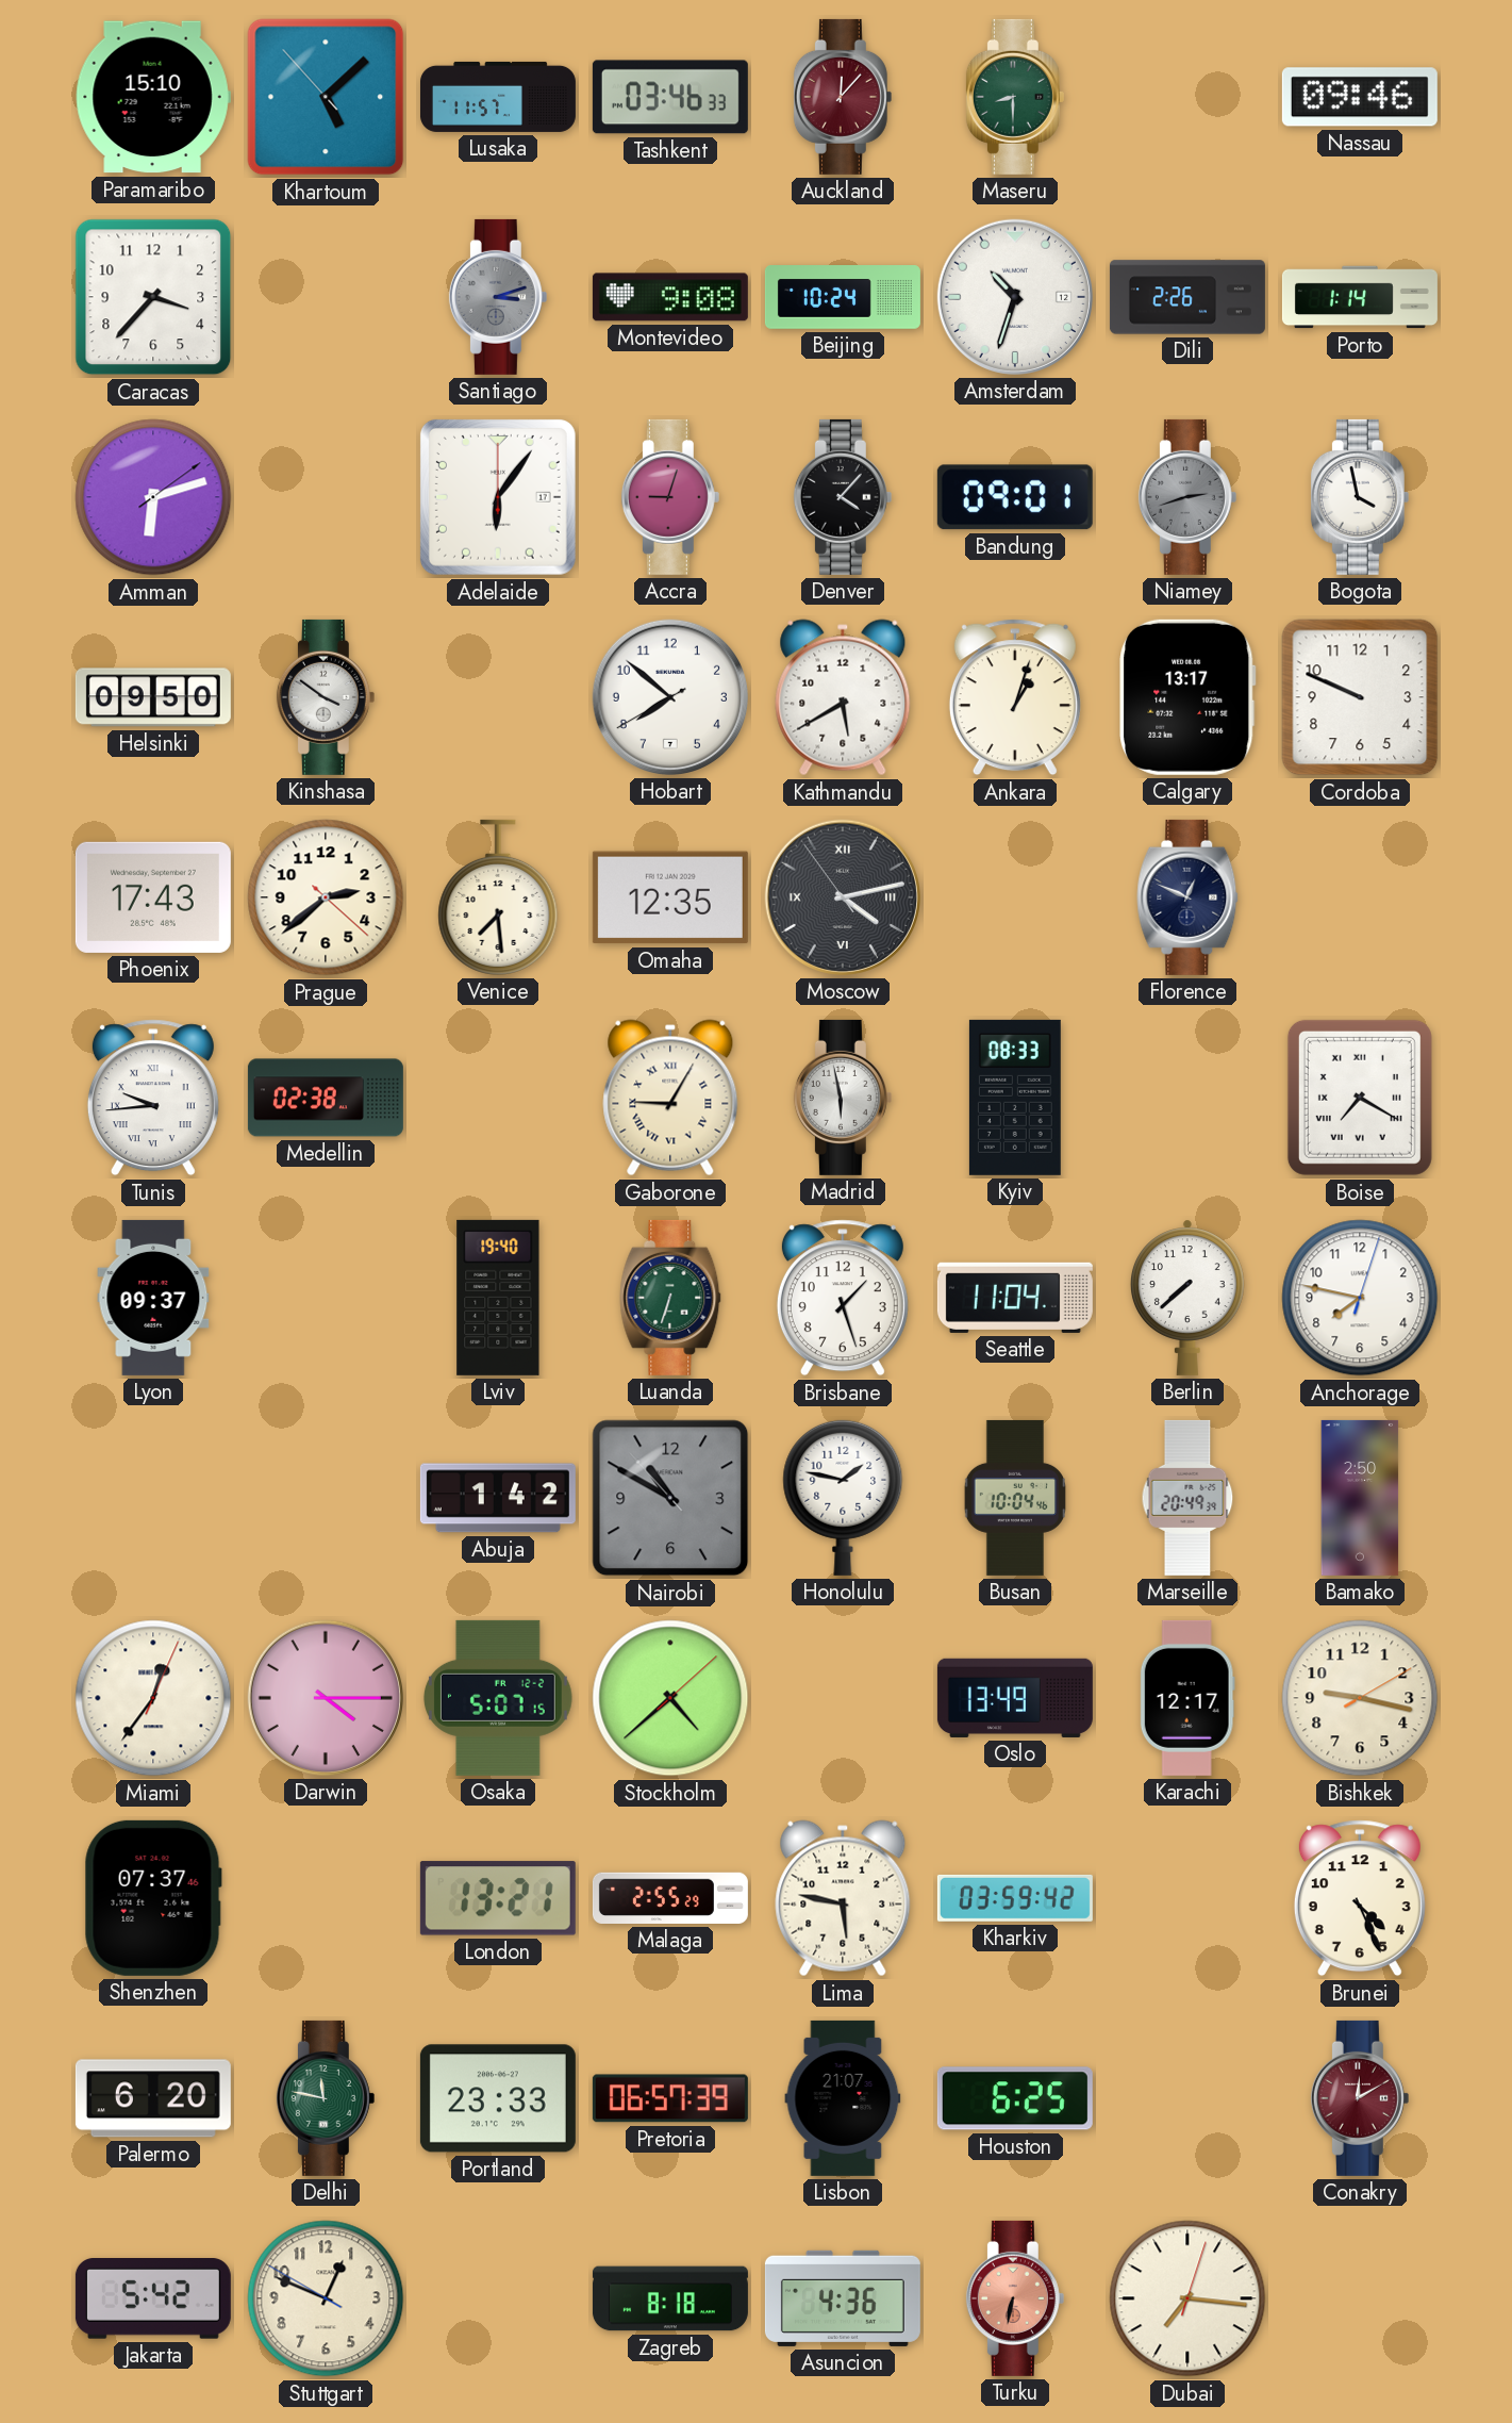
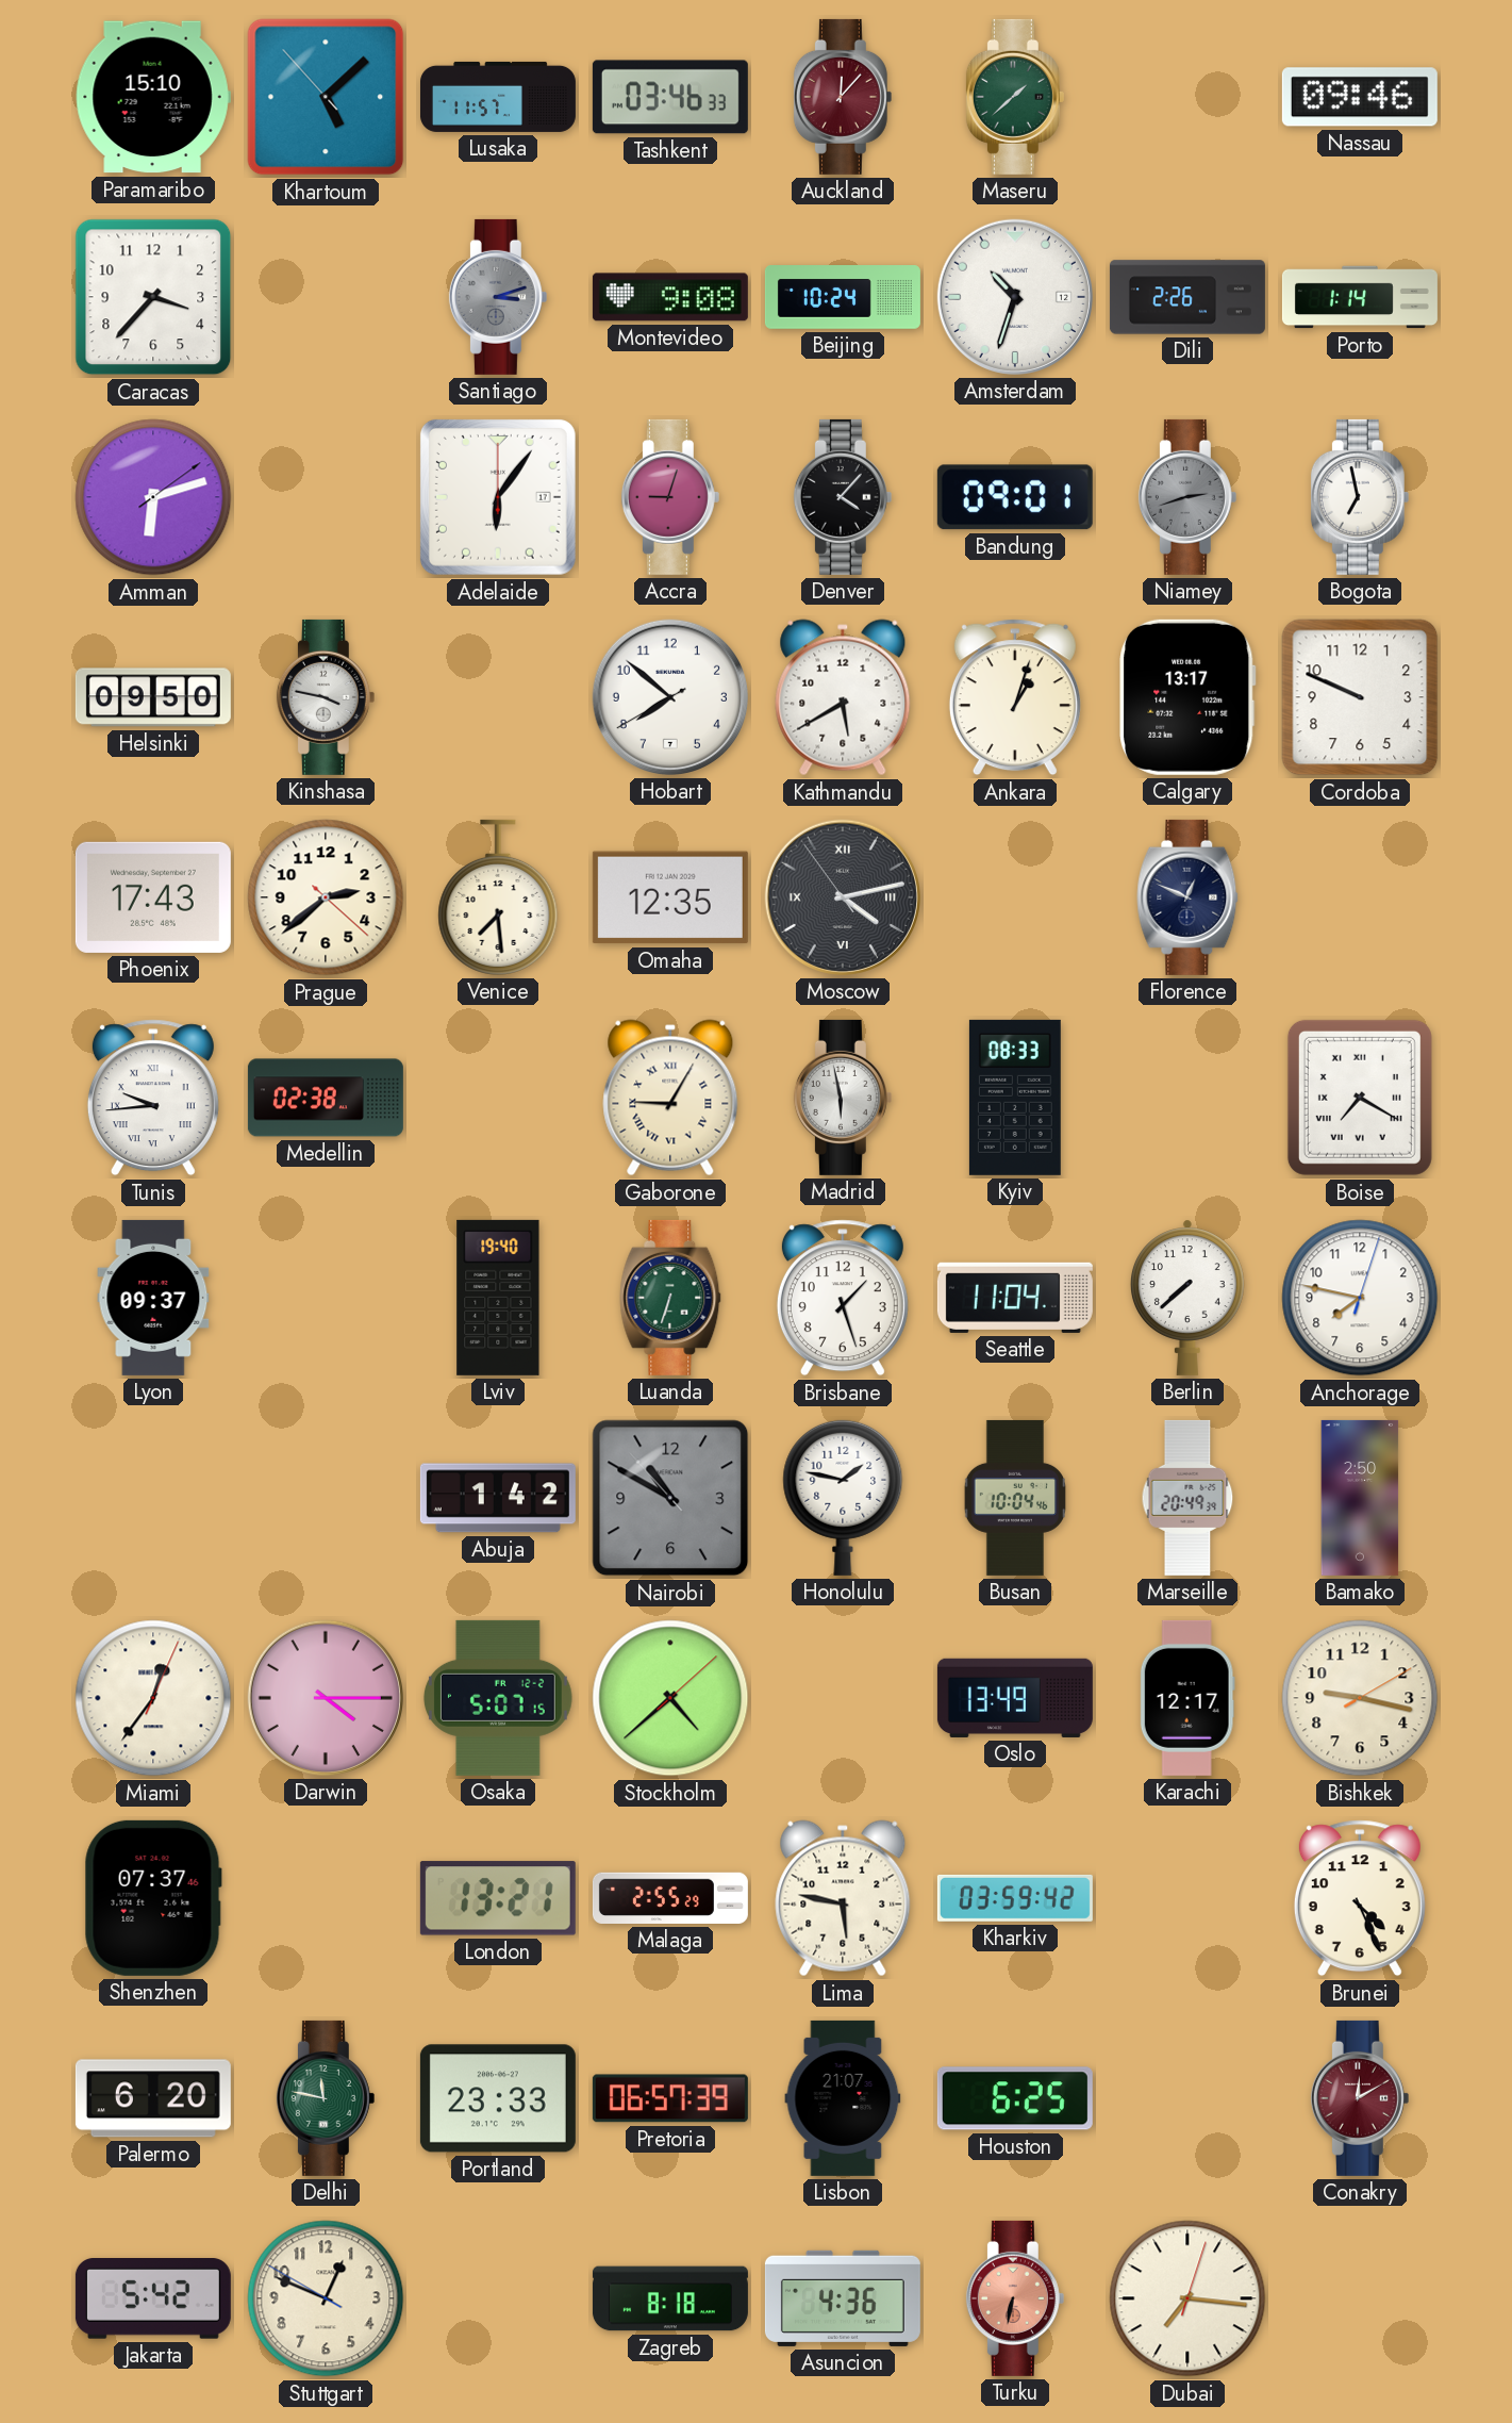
Maseru: 8:30 -> 1:38 (1015, 97)
Bogota: 3:58 -> 6:58 (1360, 497)
Kinshasa: 3:51 -> 3:47 (326, 697)
